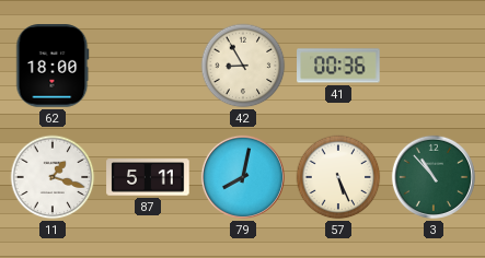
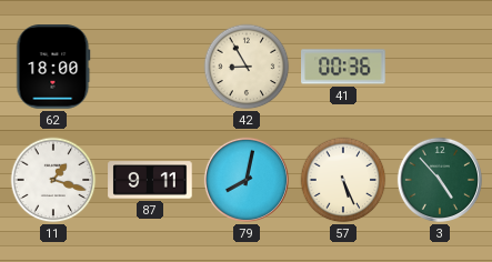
87: 5:11 -> 9:11 (150, 180)
3: 10:53 -> 4:53 (440, 180)
